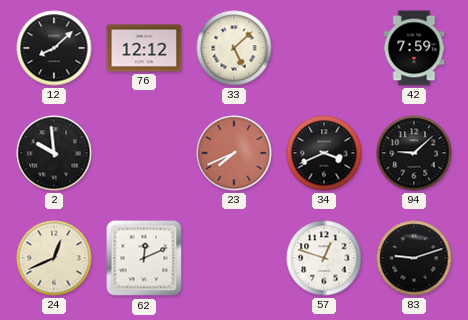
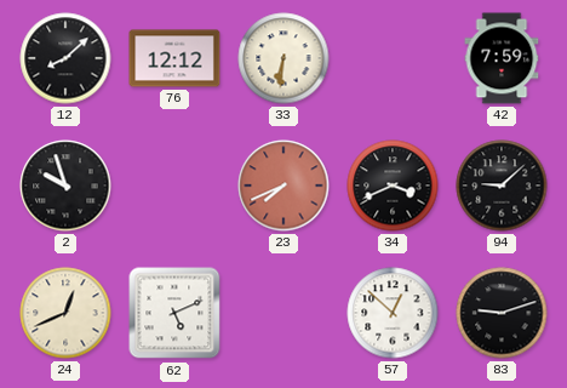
33: 5:08 -> 6:31 (283, 58)
2: 9:59 -> 9:57 (65, 186)
62: 12:11 -> 5:11 (174, 313)
57: 12:48 -> 12:52 (393, 313)
